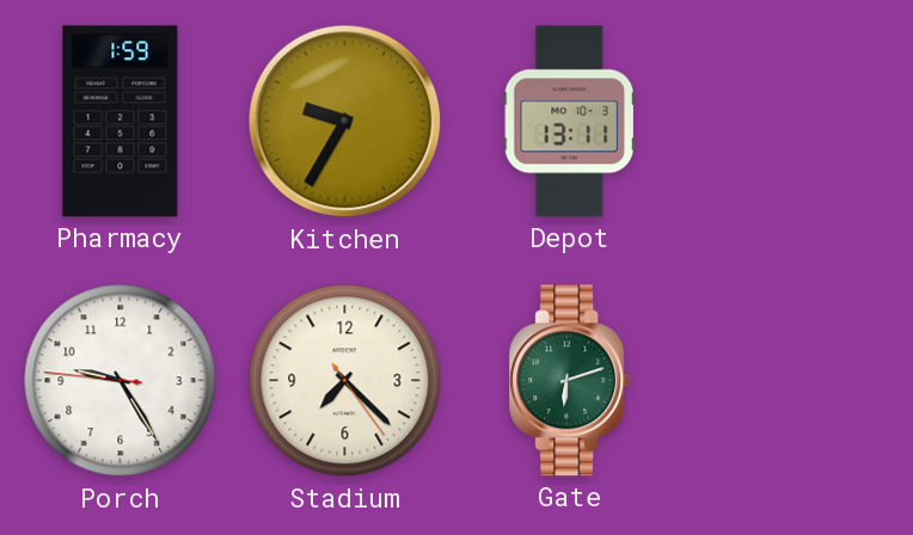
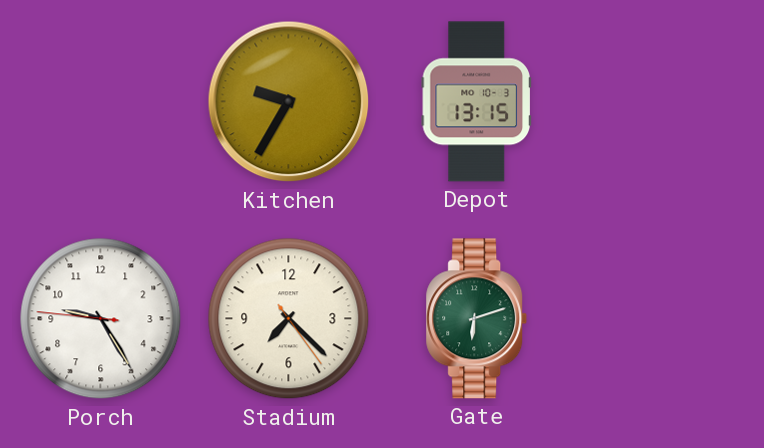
Pharmacy: 1:59 -> none (121, 122)
Depot: 13:11 -> 13:15 (476, 102)
